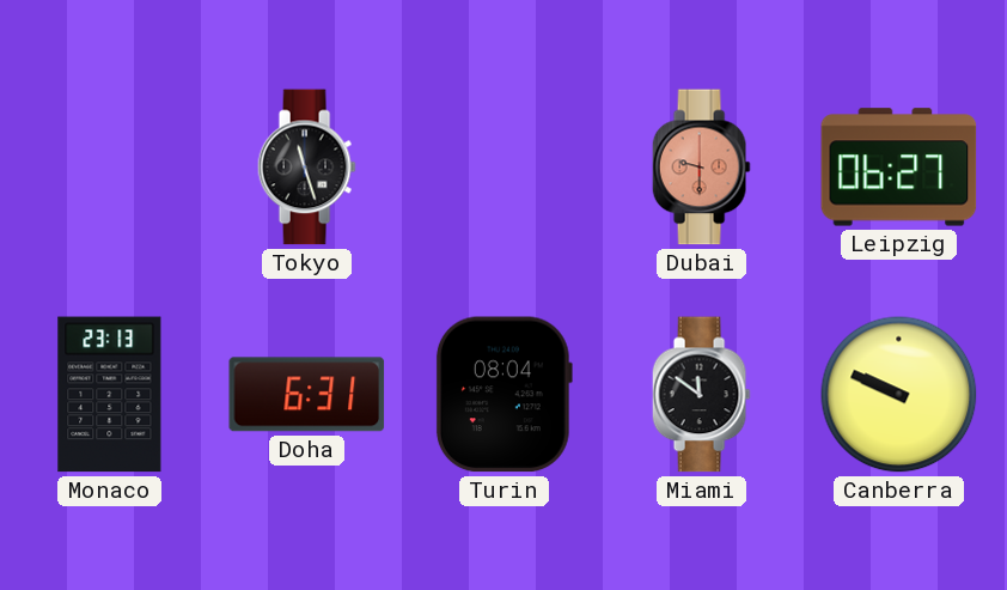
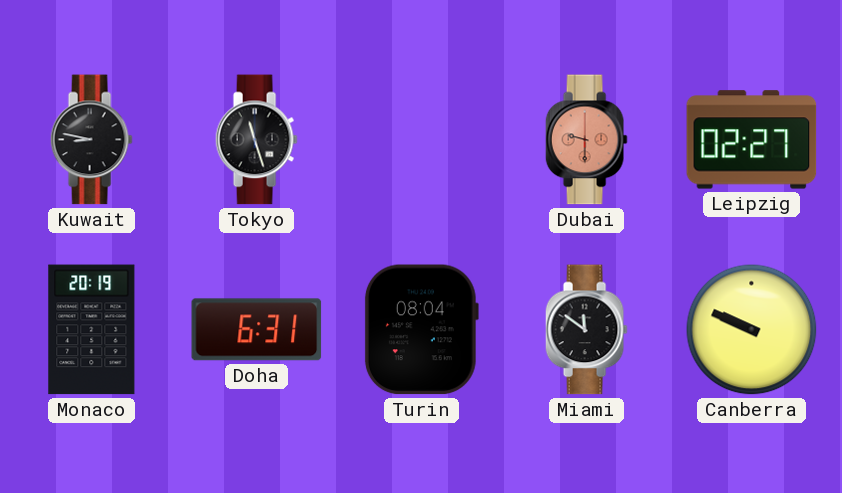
Kuwait: none -> 8:47 (91, 140)
Leipzig: 06:27 -> 02:27 (752, 140)
Monaco: 23:13 -> 20:19 (92, 330)
